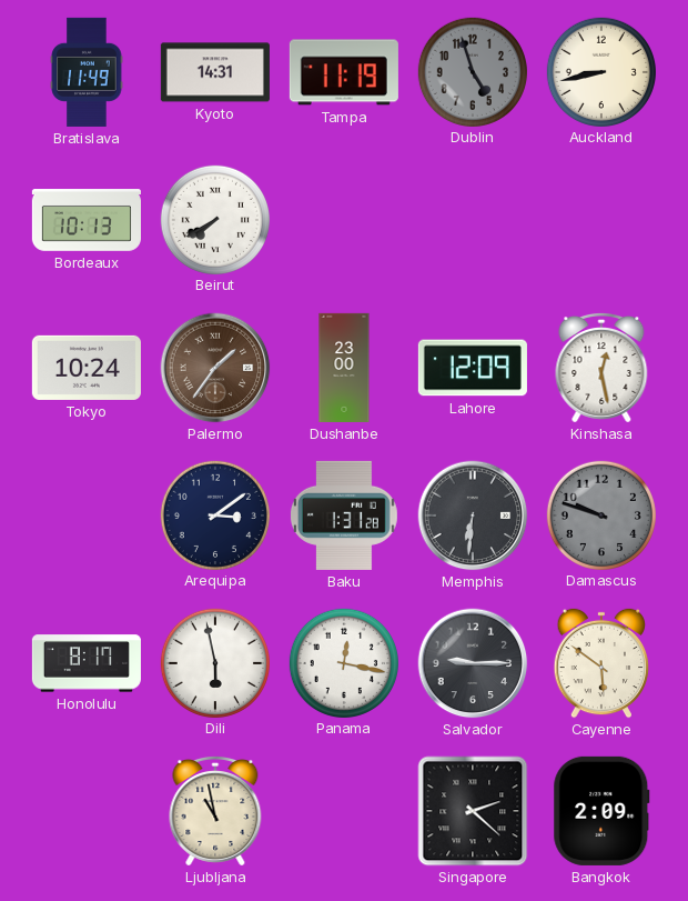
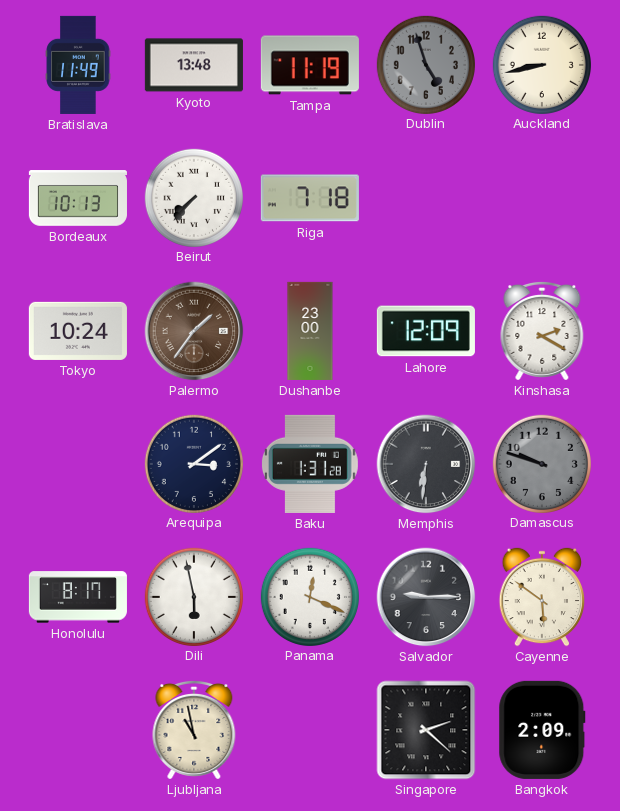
Kyoto: 14:31 -> 13:48 (194, 65)
Beirut: 7:40 -> 7:37 (193, 197)
Riga: none -> 7:18 (310, 198)
Kinshasa: 12:28 -> 2:20 (542, 331)
Panama: 12:17 -> 12:19 (309, 596)
